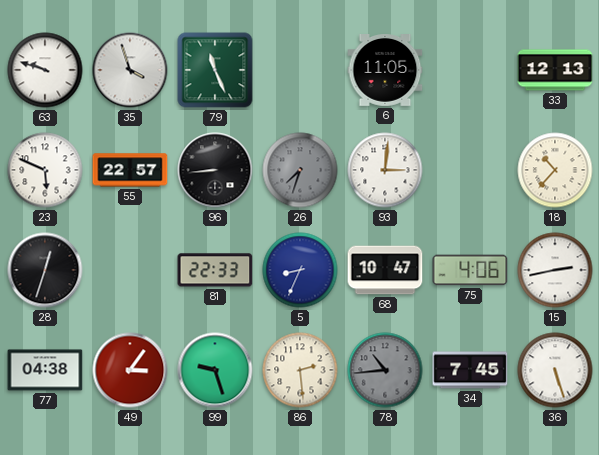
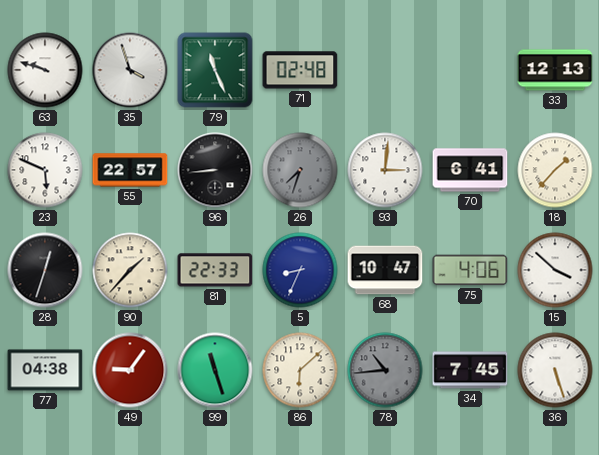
71: none -> 02:48 (300, 70)
6: 11:05 -> none (385, 71)
70: none -> 6:41 (470, 170)
18: 10:37 -> 1:37 (555, 170)
90: none -> 1:37 (130, 270)
15: 2:43 -> 3:52 (555, 270)
49: 3:06 -> 9:06 (130, 370)
99: 9:27 -> 11:27 (215, 370)
86: 2:29 -> 6:08 (300, 370)
